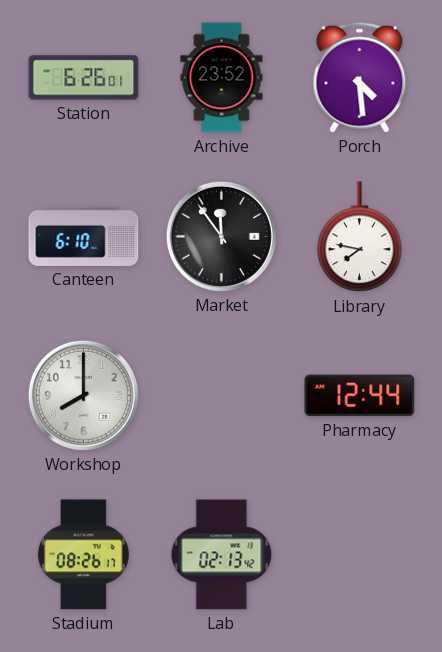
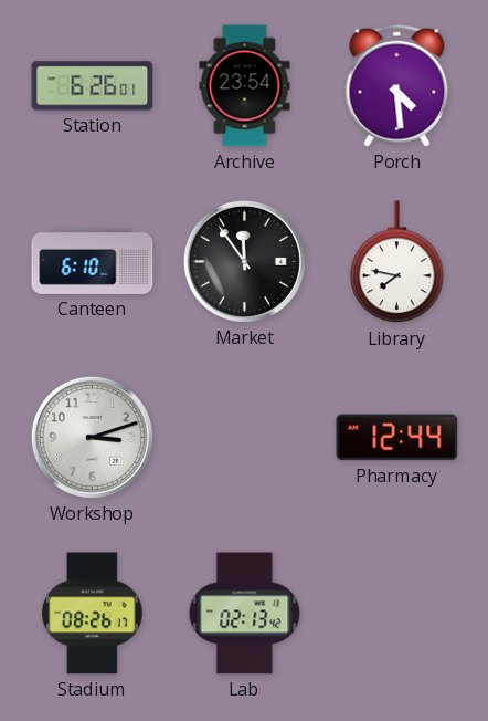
Archive: 23:52 -> 23:54 (245, 86)
Workshop: 8:00 -> 3:12 (92, 437)
